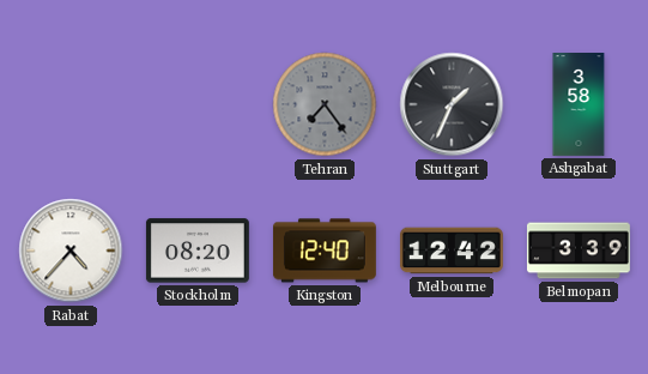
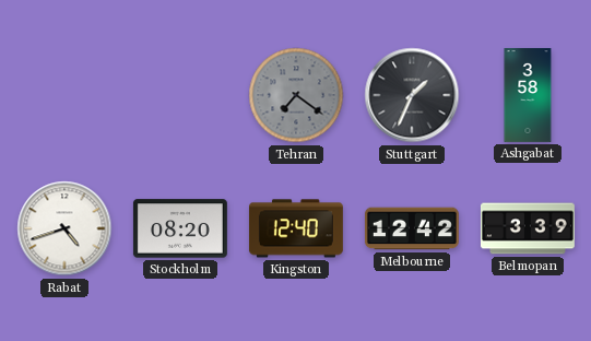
Tehran: 7:24 -> 7:21 (296, 95)
Rabat: 4:37 -> 4:42 (64, 228)
